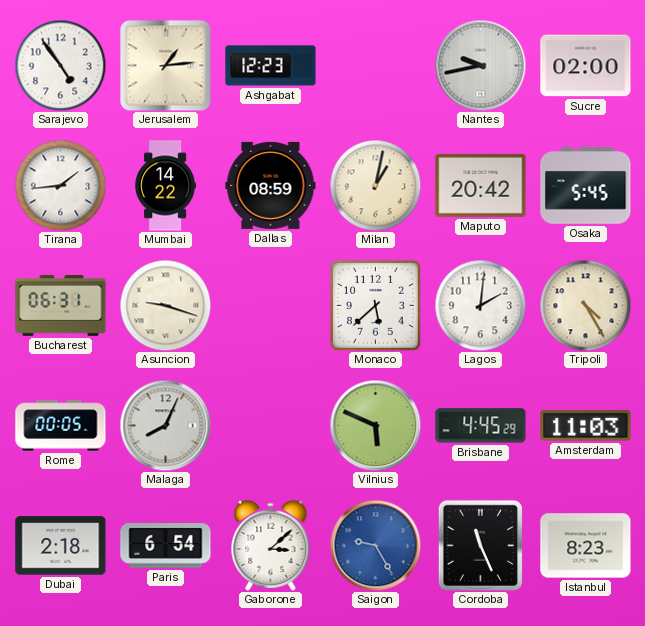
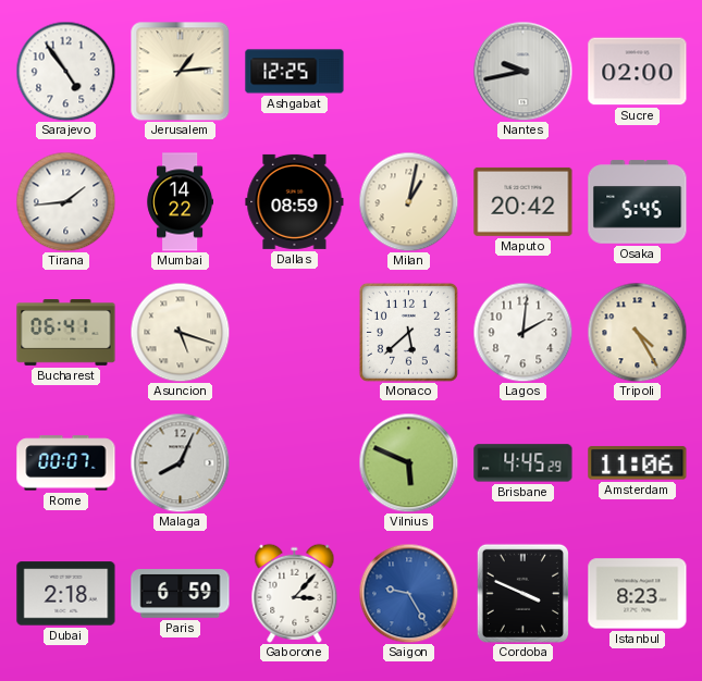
Ashgabat: 12:23 -> 12:25 (295, 72)
Bucharest: 06:31 -> 06:41 (66, 333)
Asuncion: 9:18 -> 5:18 (180, 332)
Rome: 00:05 -> 00:07 (66, 463)
Amsterdam: 11:03 -> 11:06 (638, 463)
Paris: 6:54 -> 6:59 (181, 594)
Gaborone: 3:08 -> 3:07 (295, 593)
Cordoba: 11:26 -> 3:49 (522, 593)
